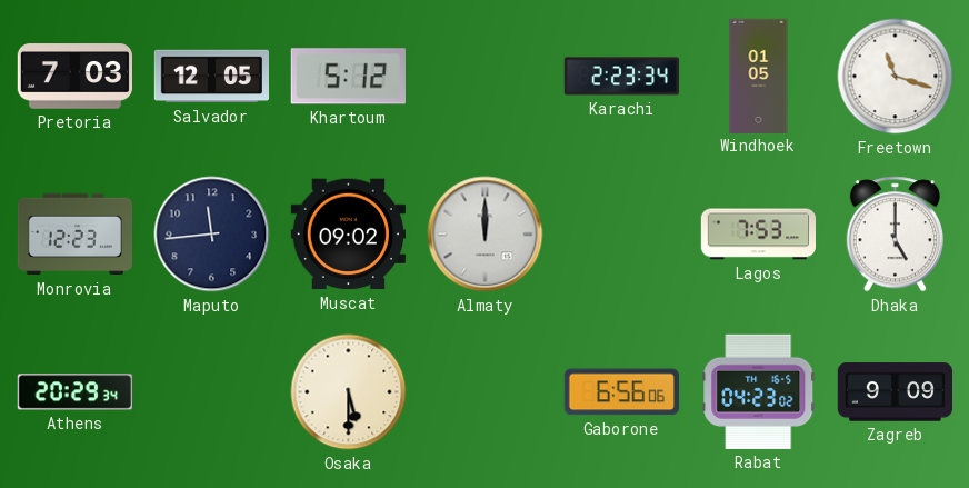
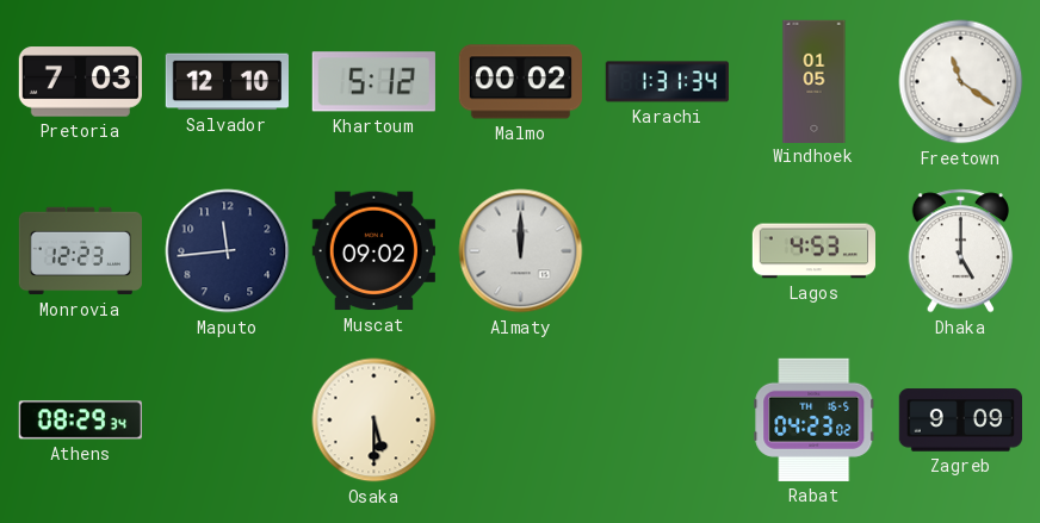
Salvador: 12:05 -> 12:10 (227, 82)
Malmo: none -> 00:02 (520, 82)
Karachi: 2:23 -> 1:31 (667, 82)
Freetown: 11:18 -> 11:21 (961, 82)
Lagos: 7:53 -> 4:53 (813, 251)
Athens: 20:29 -> 08:29 (80, 421)
Gaborone: 6:56 -> none (621, 392)
